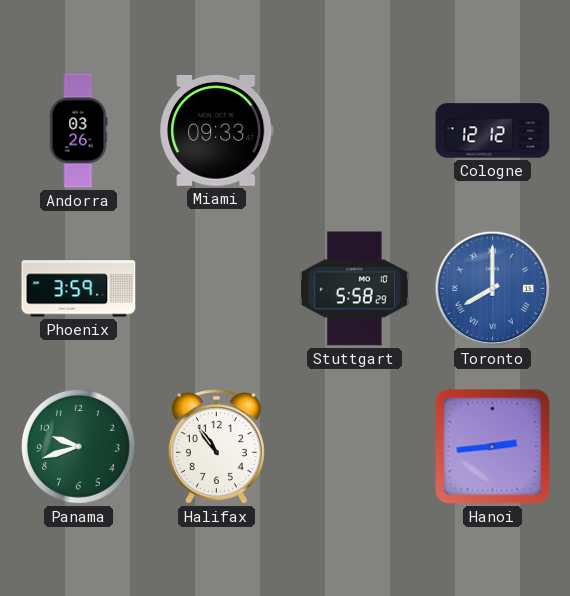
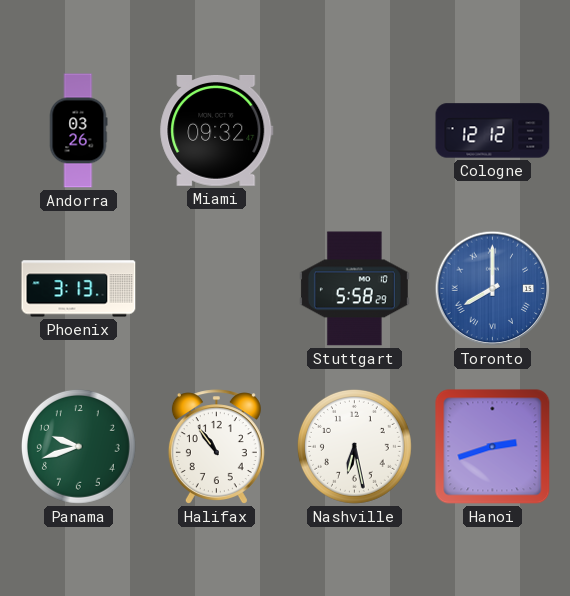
Miami: 09:33 -> 09:32 (217, 131)
Phoenix: 3:59 -> 3:13 (79, 289)
Nashville: none -> 6:28 (354, 446)
Hanoi: 2:44 -> 2:42 (493, 447)
